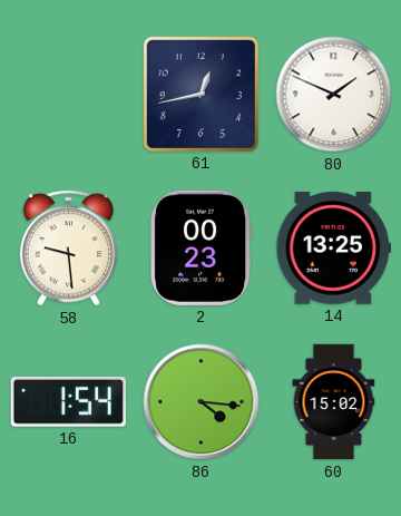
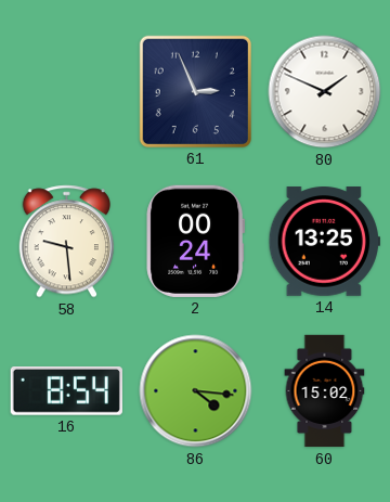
61: 12:43 -> 2:56 (195, 91)
2: 00:23 -> 00:24 (196, 241)
16: 1:54 -> 8:54 (66, 391)
